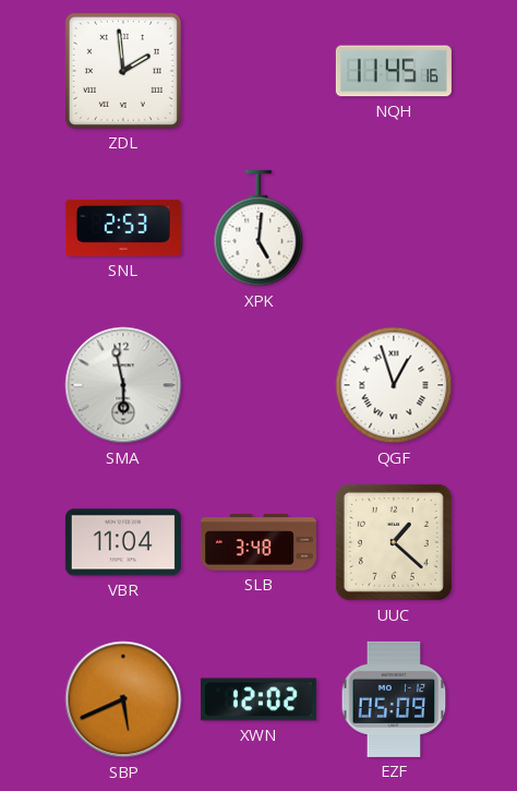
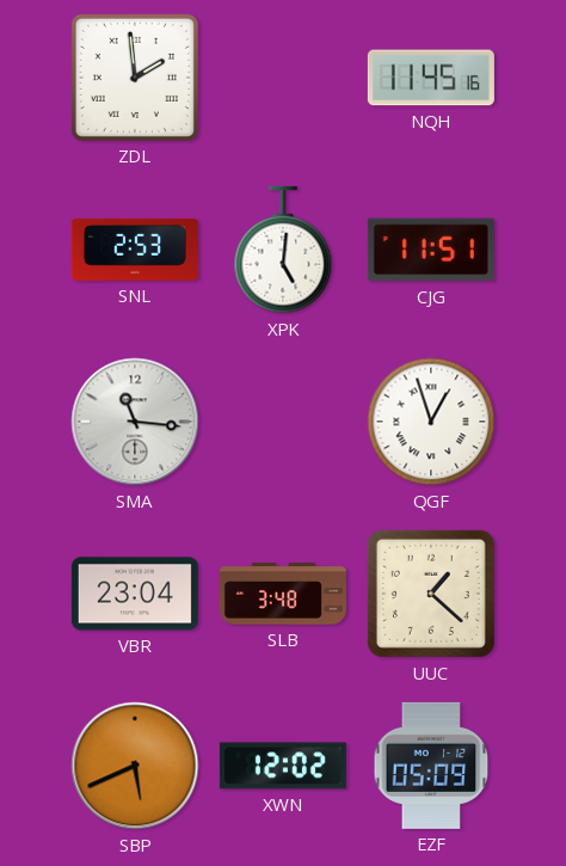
CJG: none -> 11:51 (431, 250)
SMA: 5:58 -> 11:16 (135, 422)
VBR: 11:04 -> 23:04 (135, 594)
